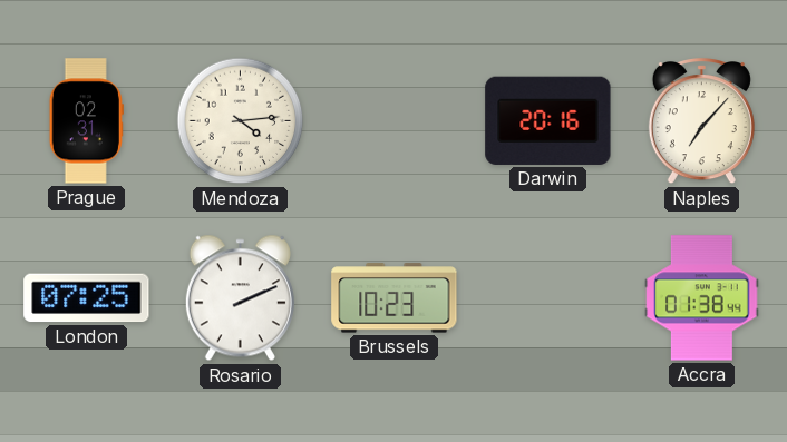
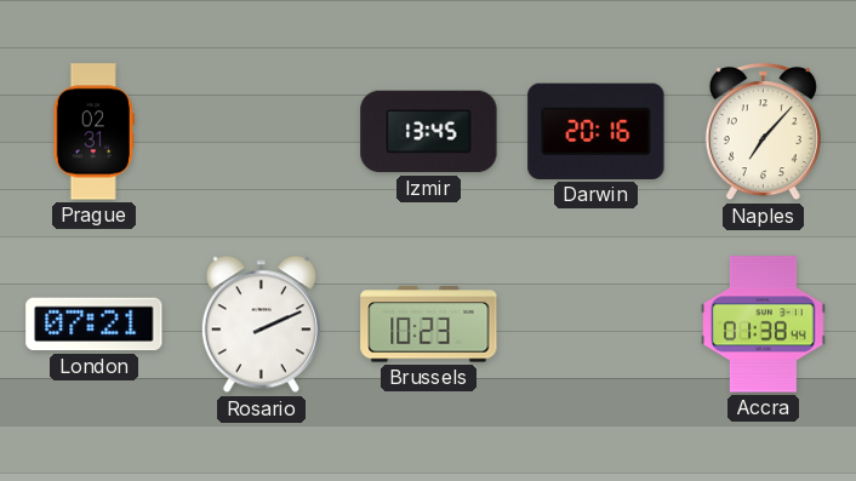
Mendoza: 4:14 -> none (241, 121)
Izmir: none -> 13:45 (429, 132)
London: 07:25 -> 07:21 (95, 325)
